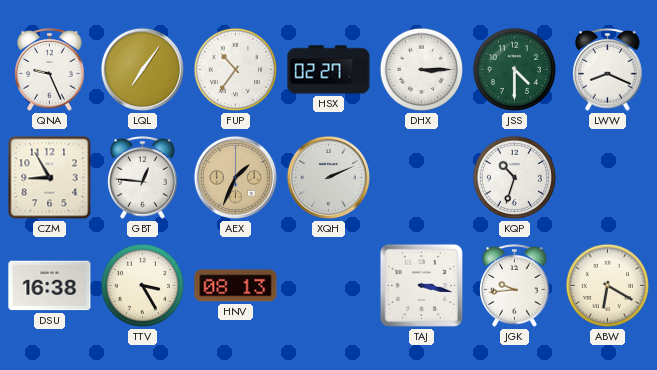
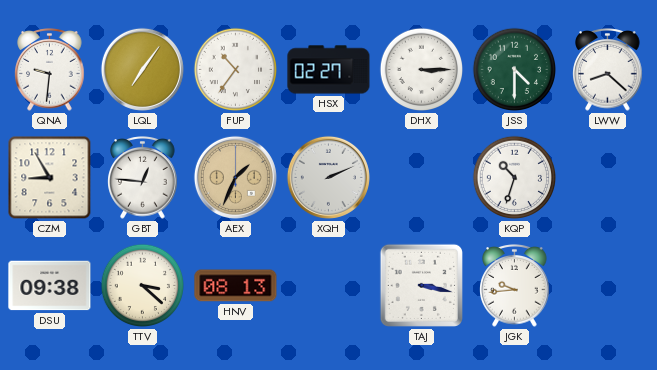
QNA: 9:26 -> 9:31 (50, 70)
LWW: 8:19 -> 8:22 (608, 70)
DSU: 16:38 -> 09:38 (50, 286)
TTV: 3:25 -> 3:22 (143, 286)
ABW: 6:20 -> none (608, 286)
